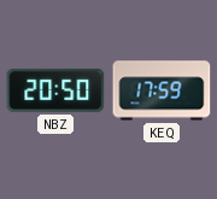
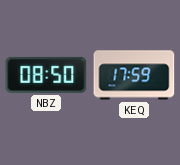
NBZ: 20:50 -> 08:50 (46, 75)
